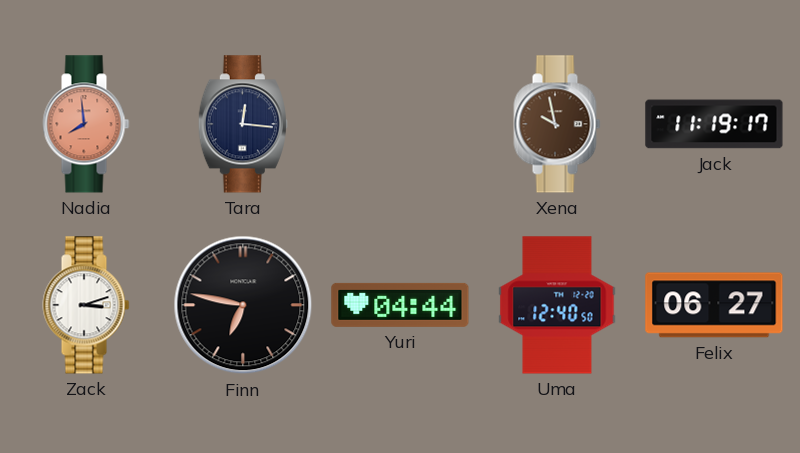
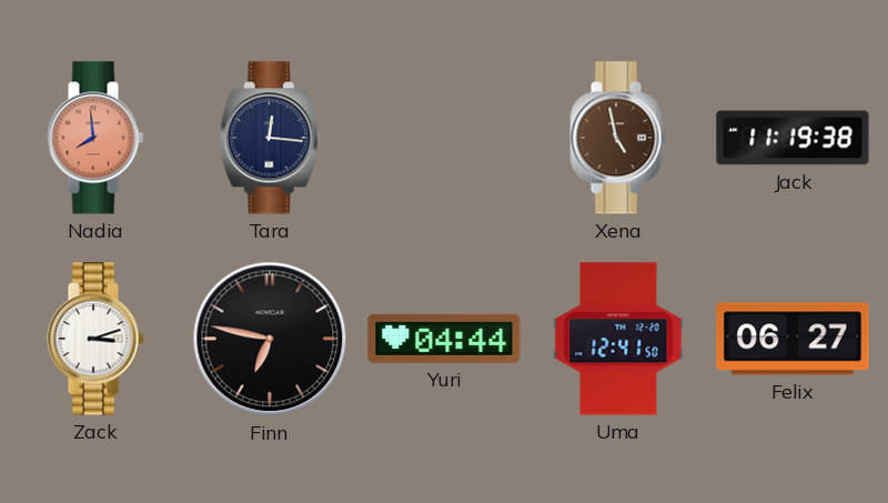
Xena: 9:58 -> 4:58 (618, 138)
Jack: 11:19:17 -> 11:19:38 (793, 138)
Uma: 12:40 -> 12:41 (618, 339)
